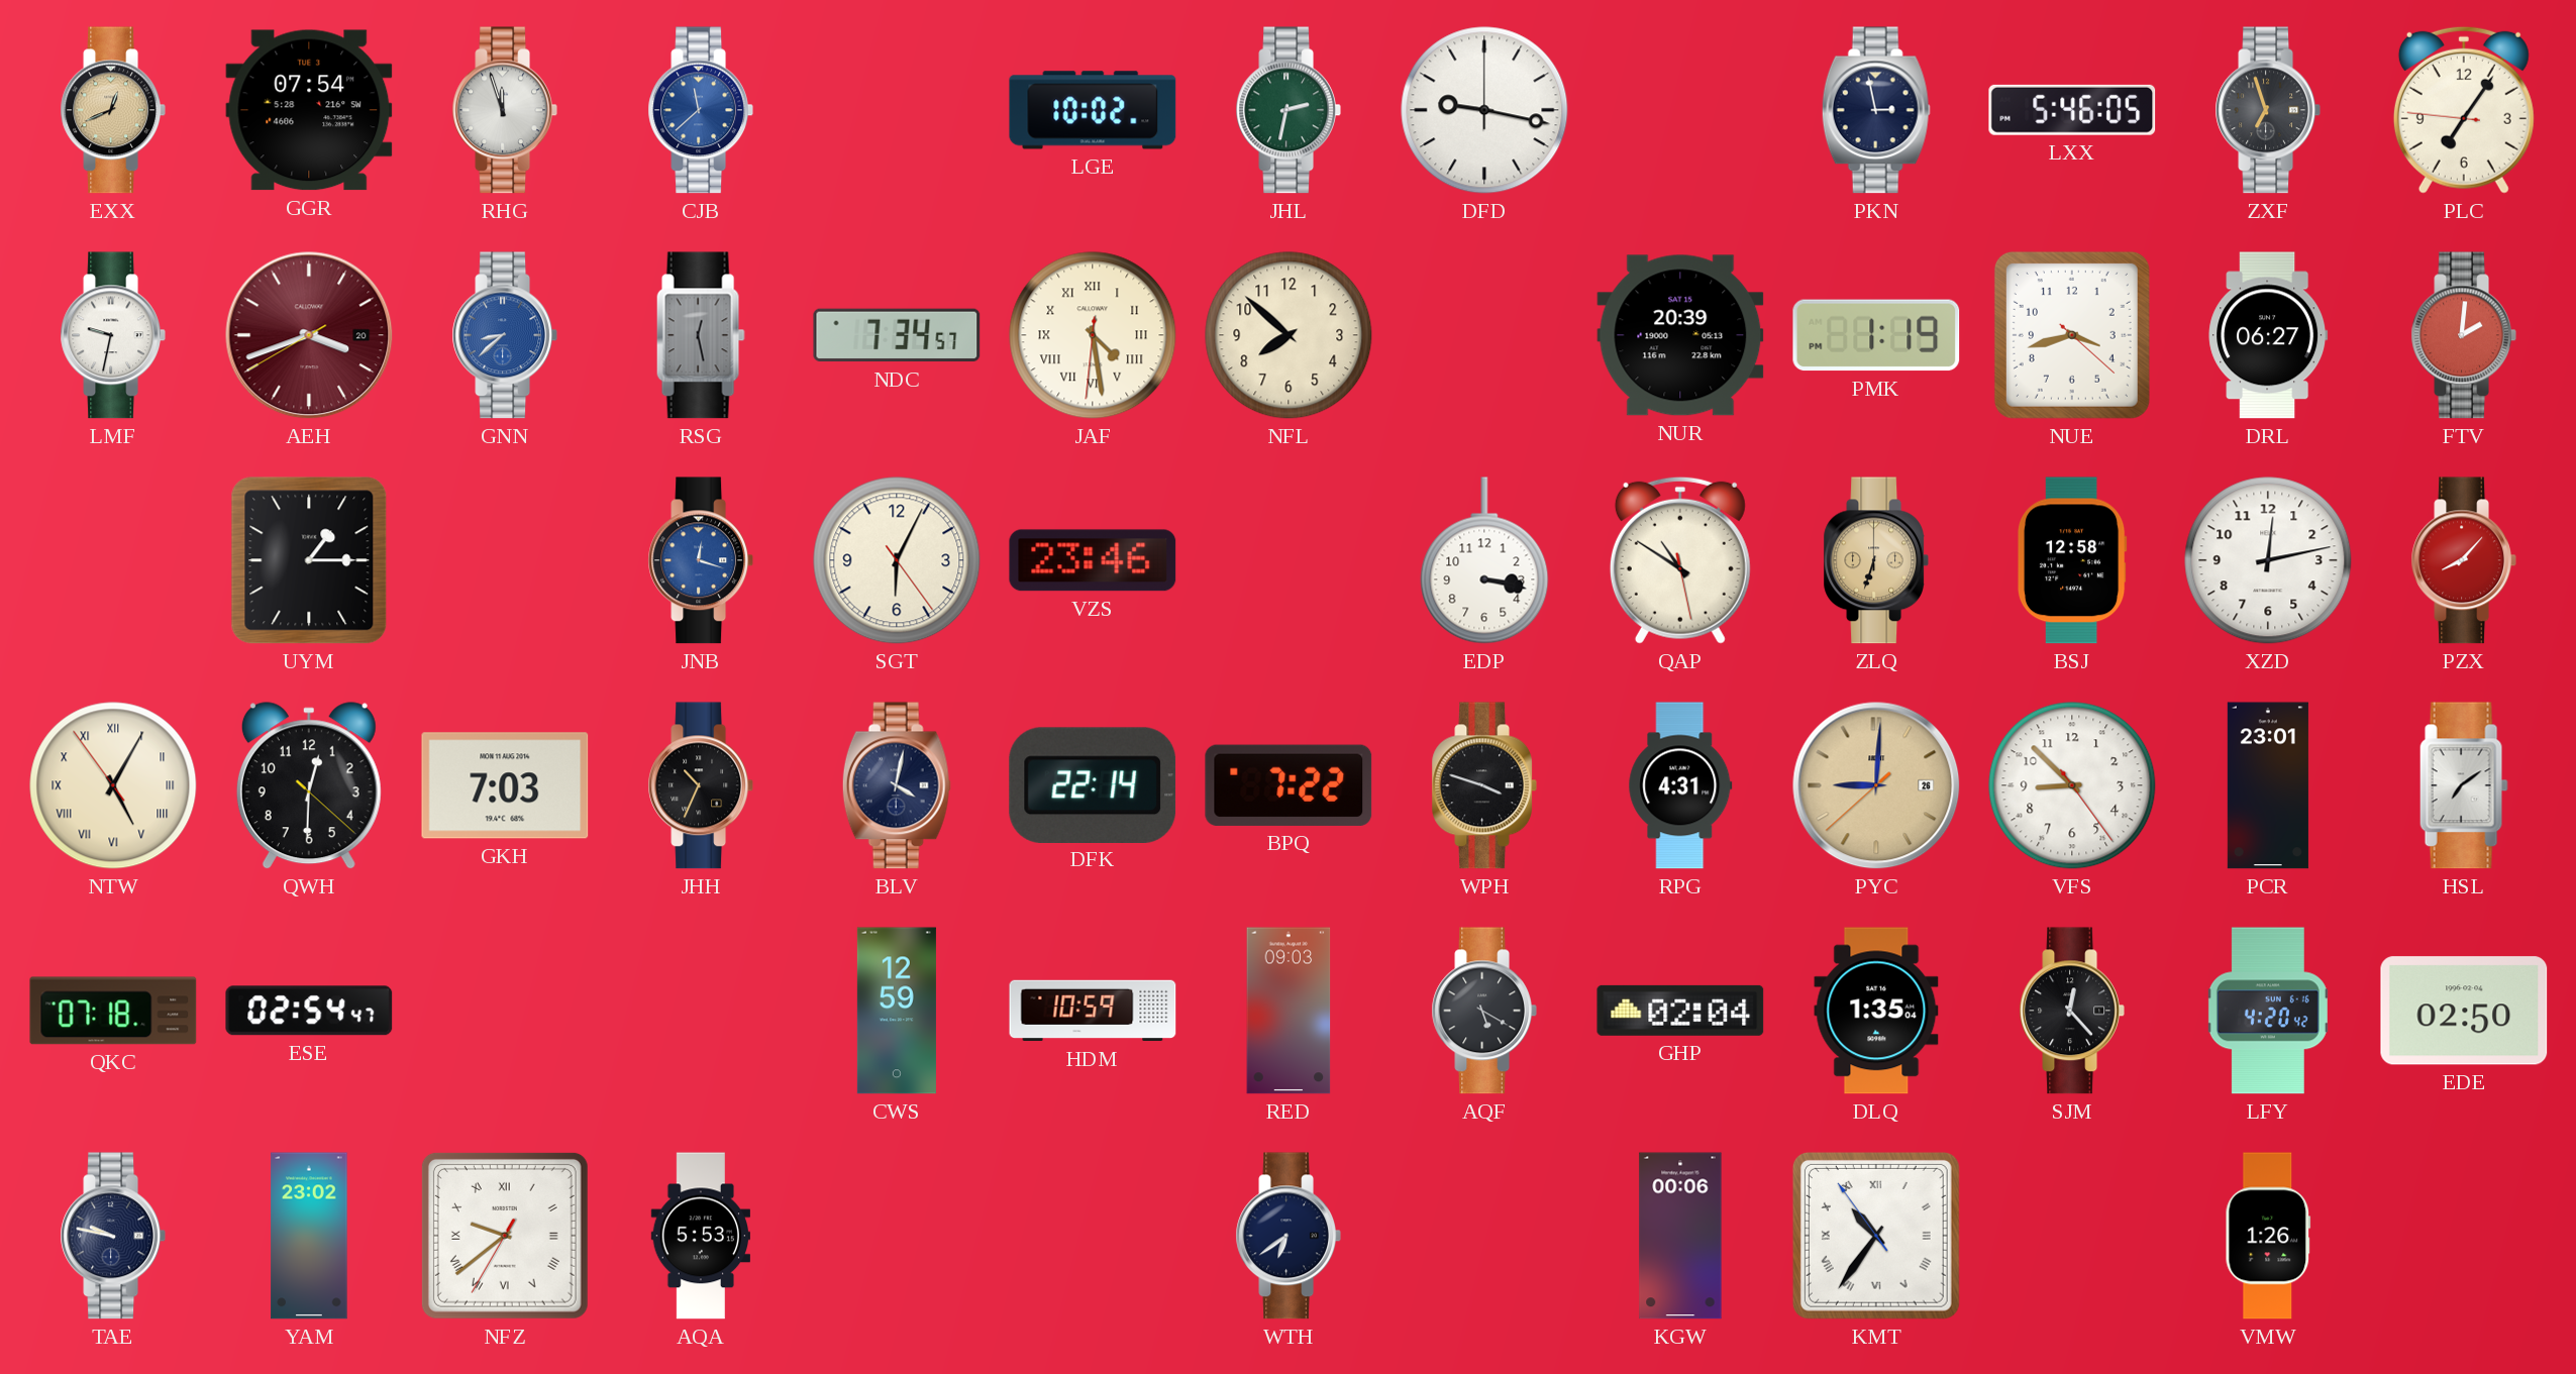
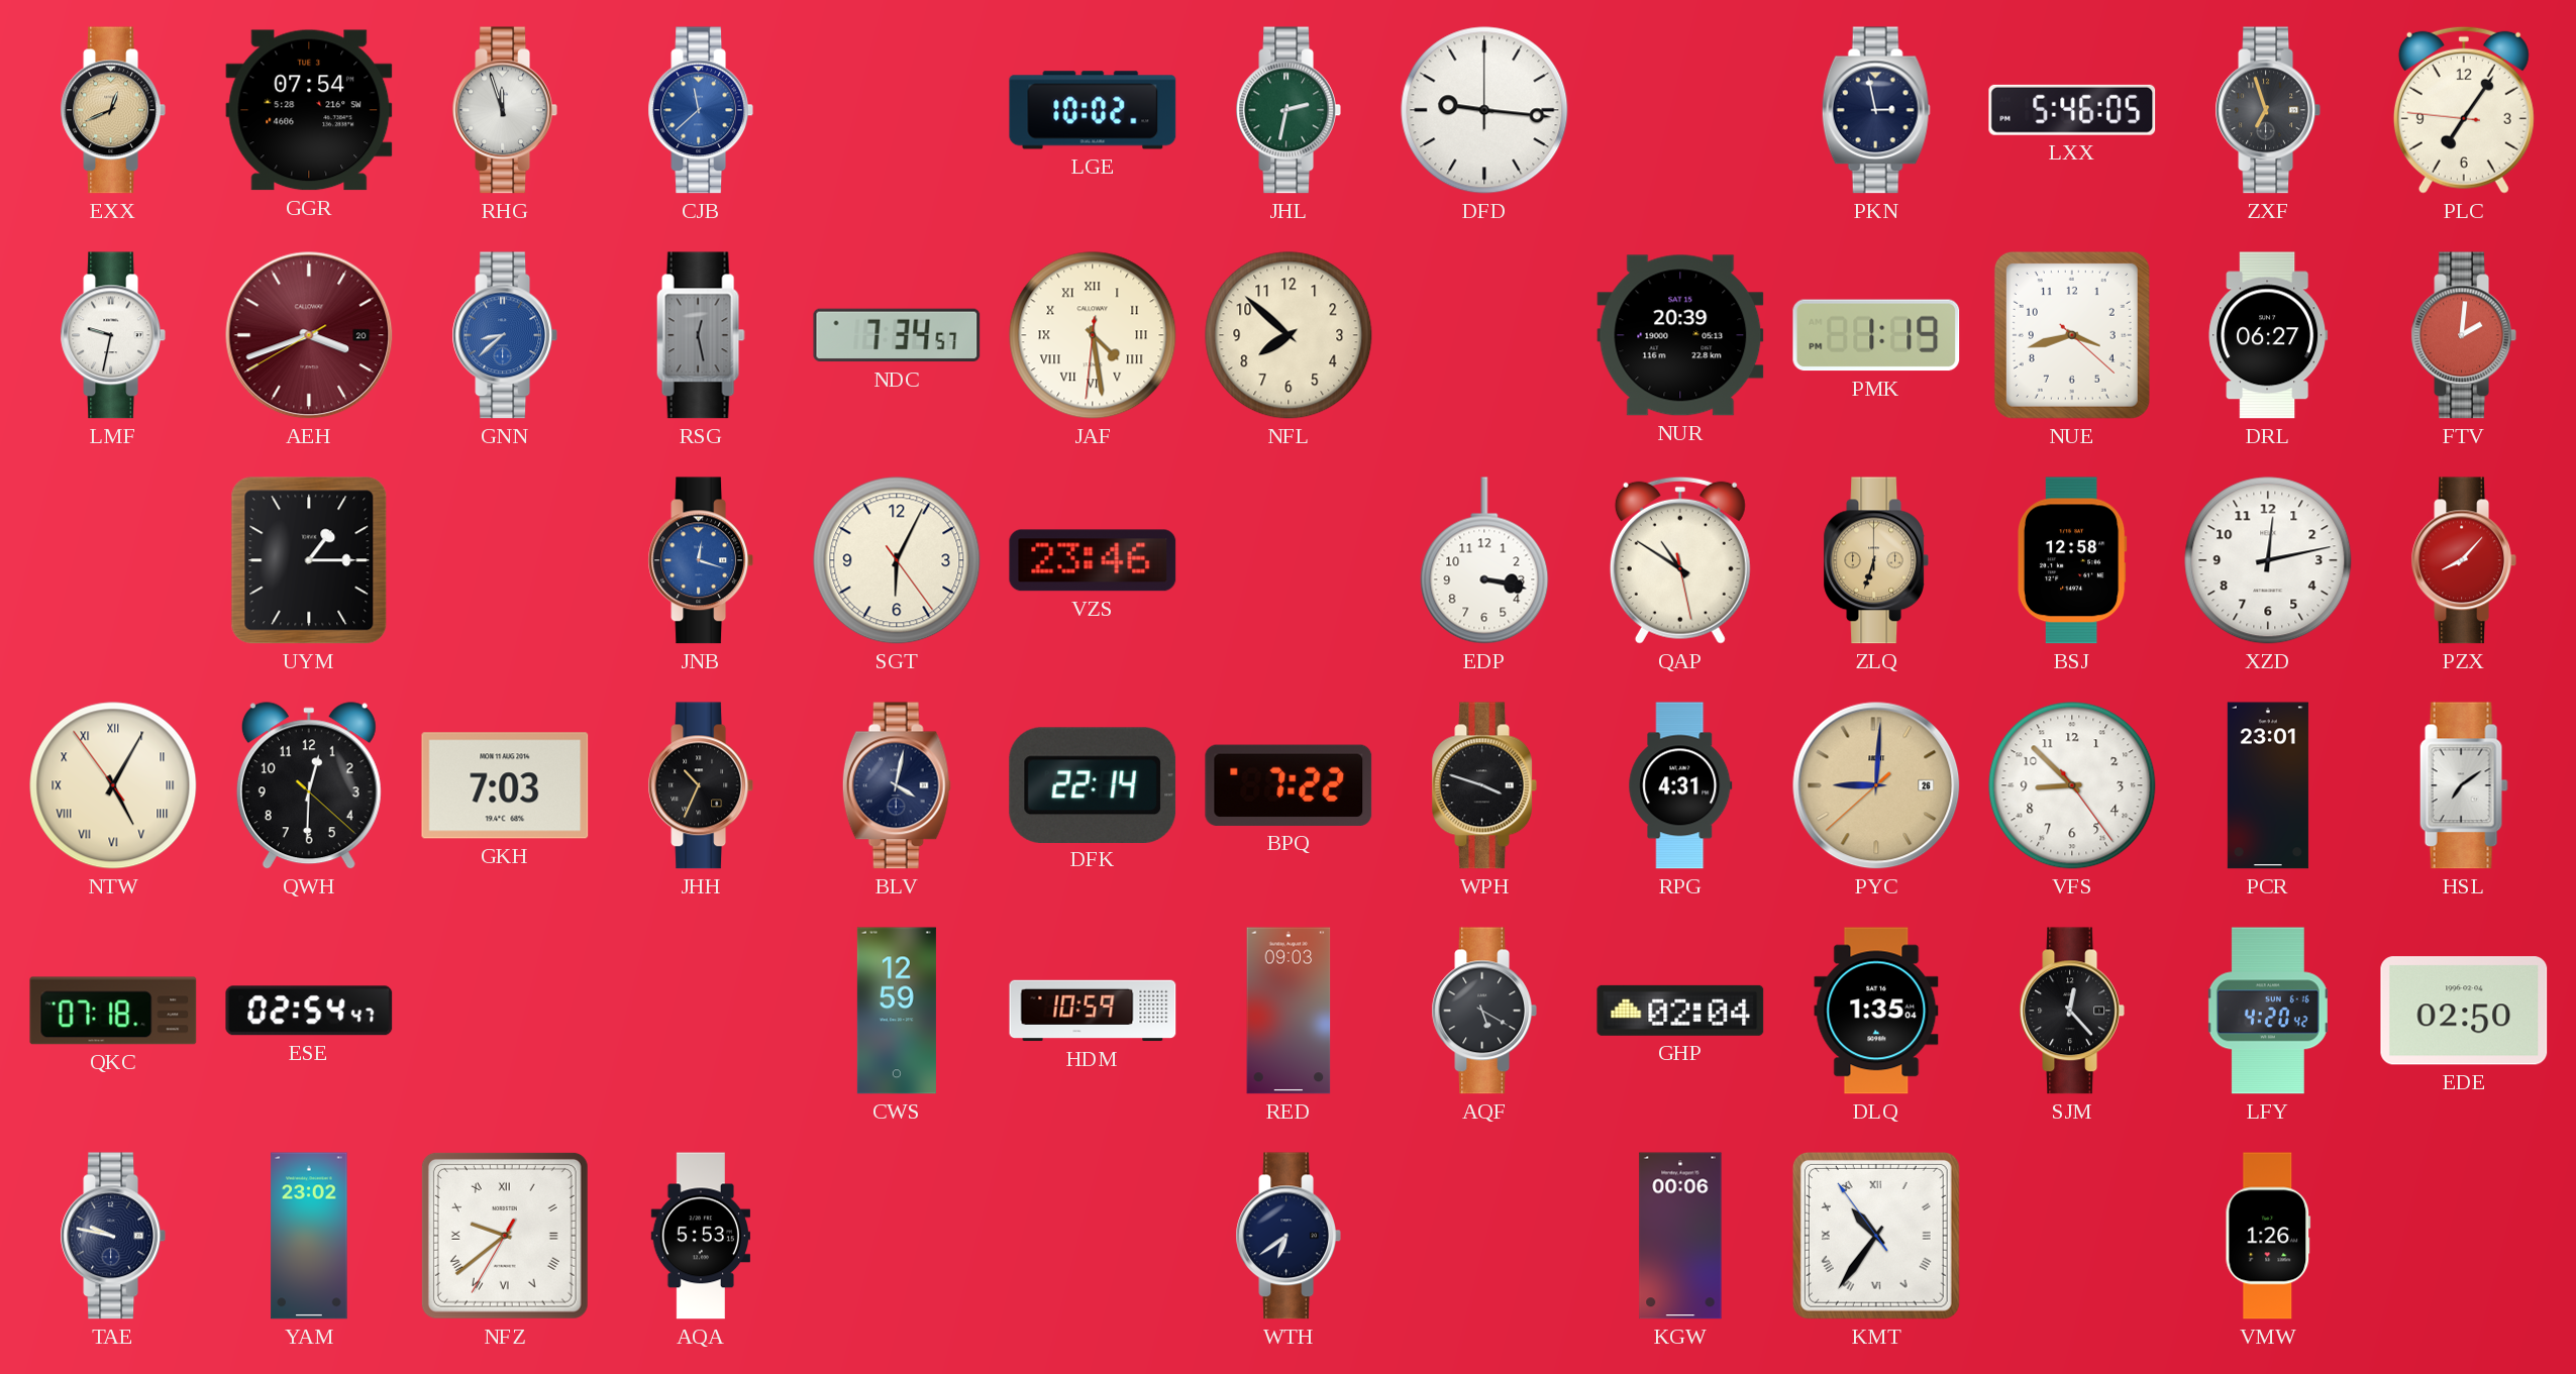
DFD: 9:17 -> 9:16 (1484, 110)
